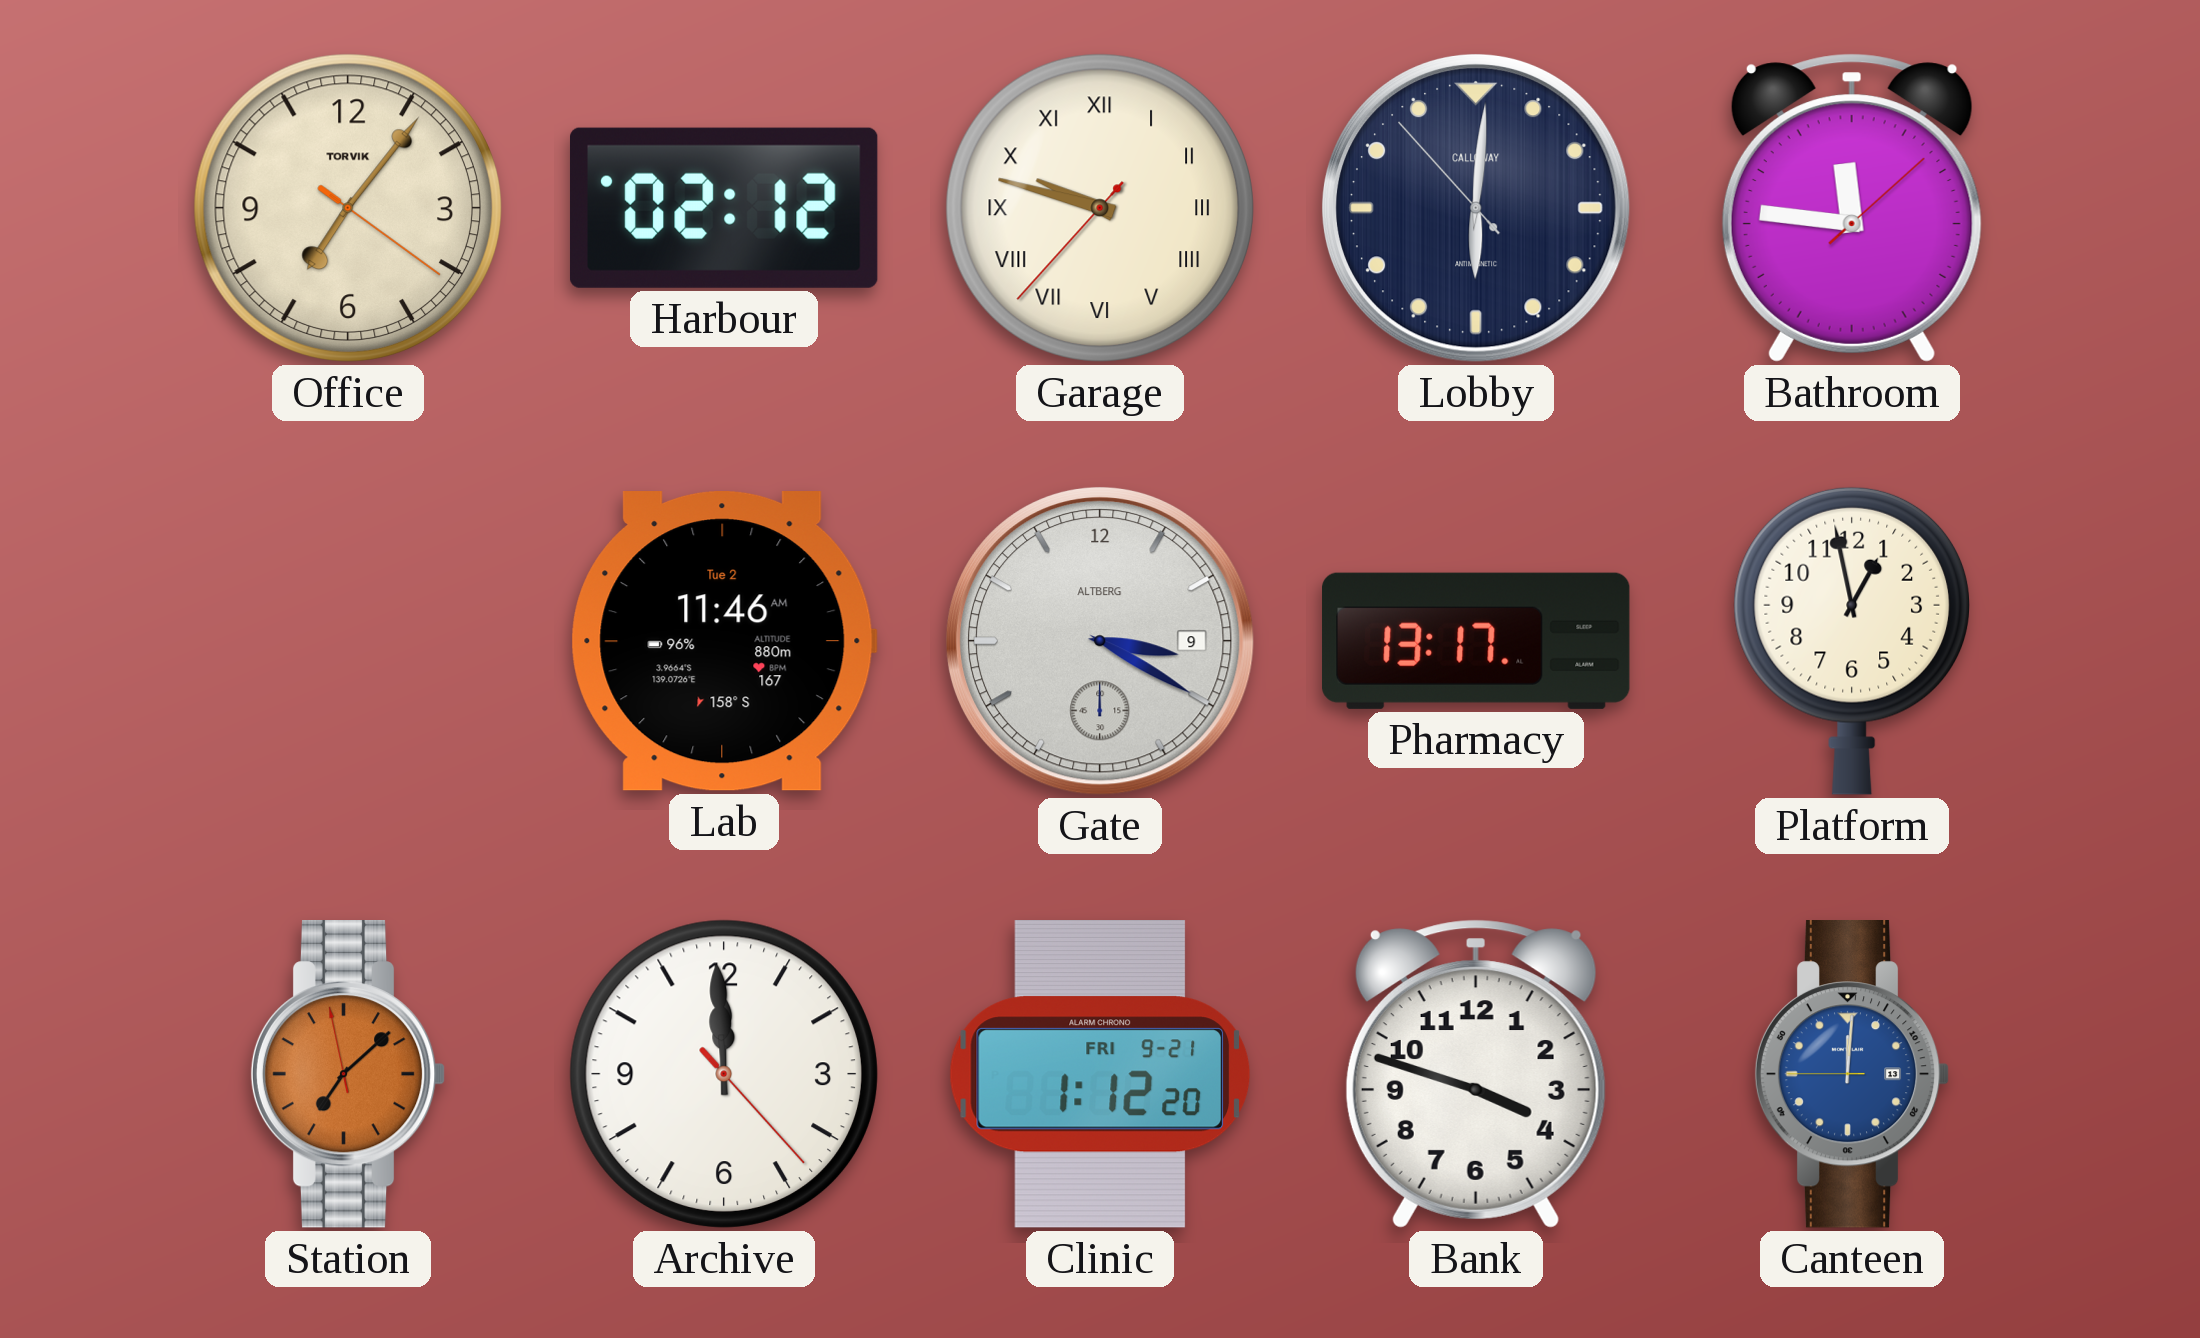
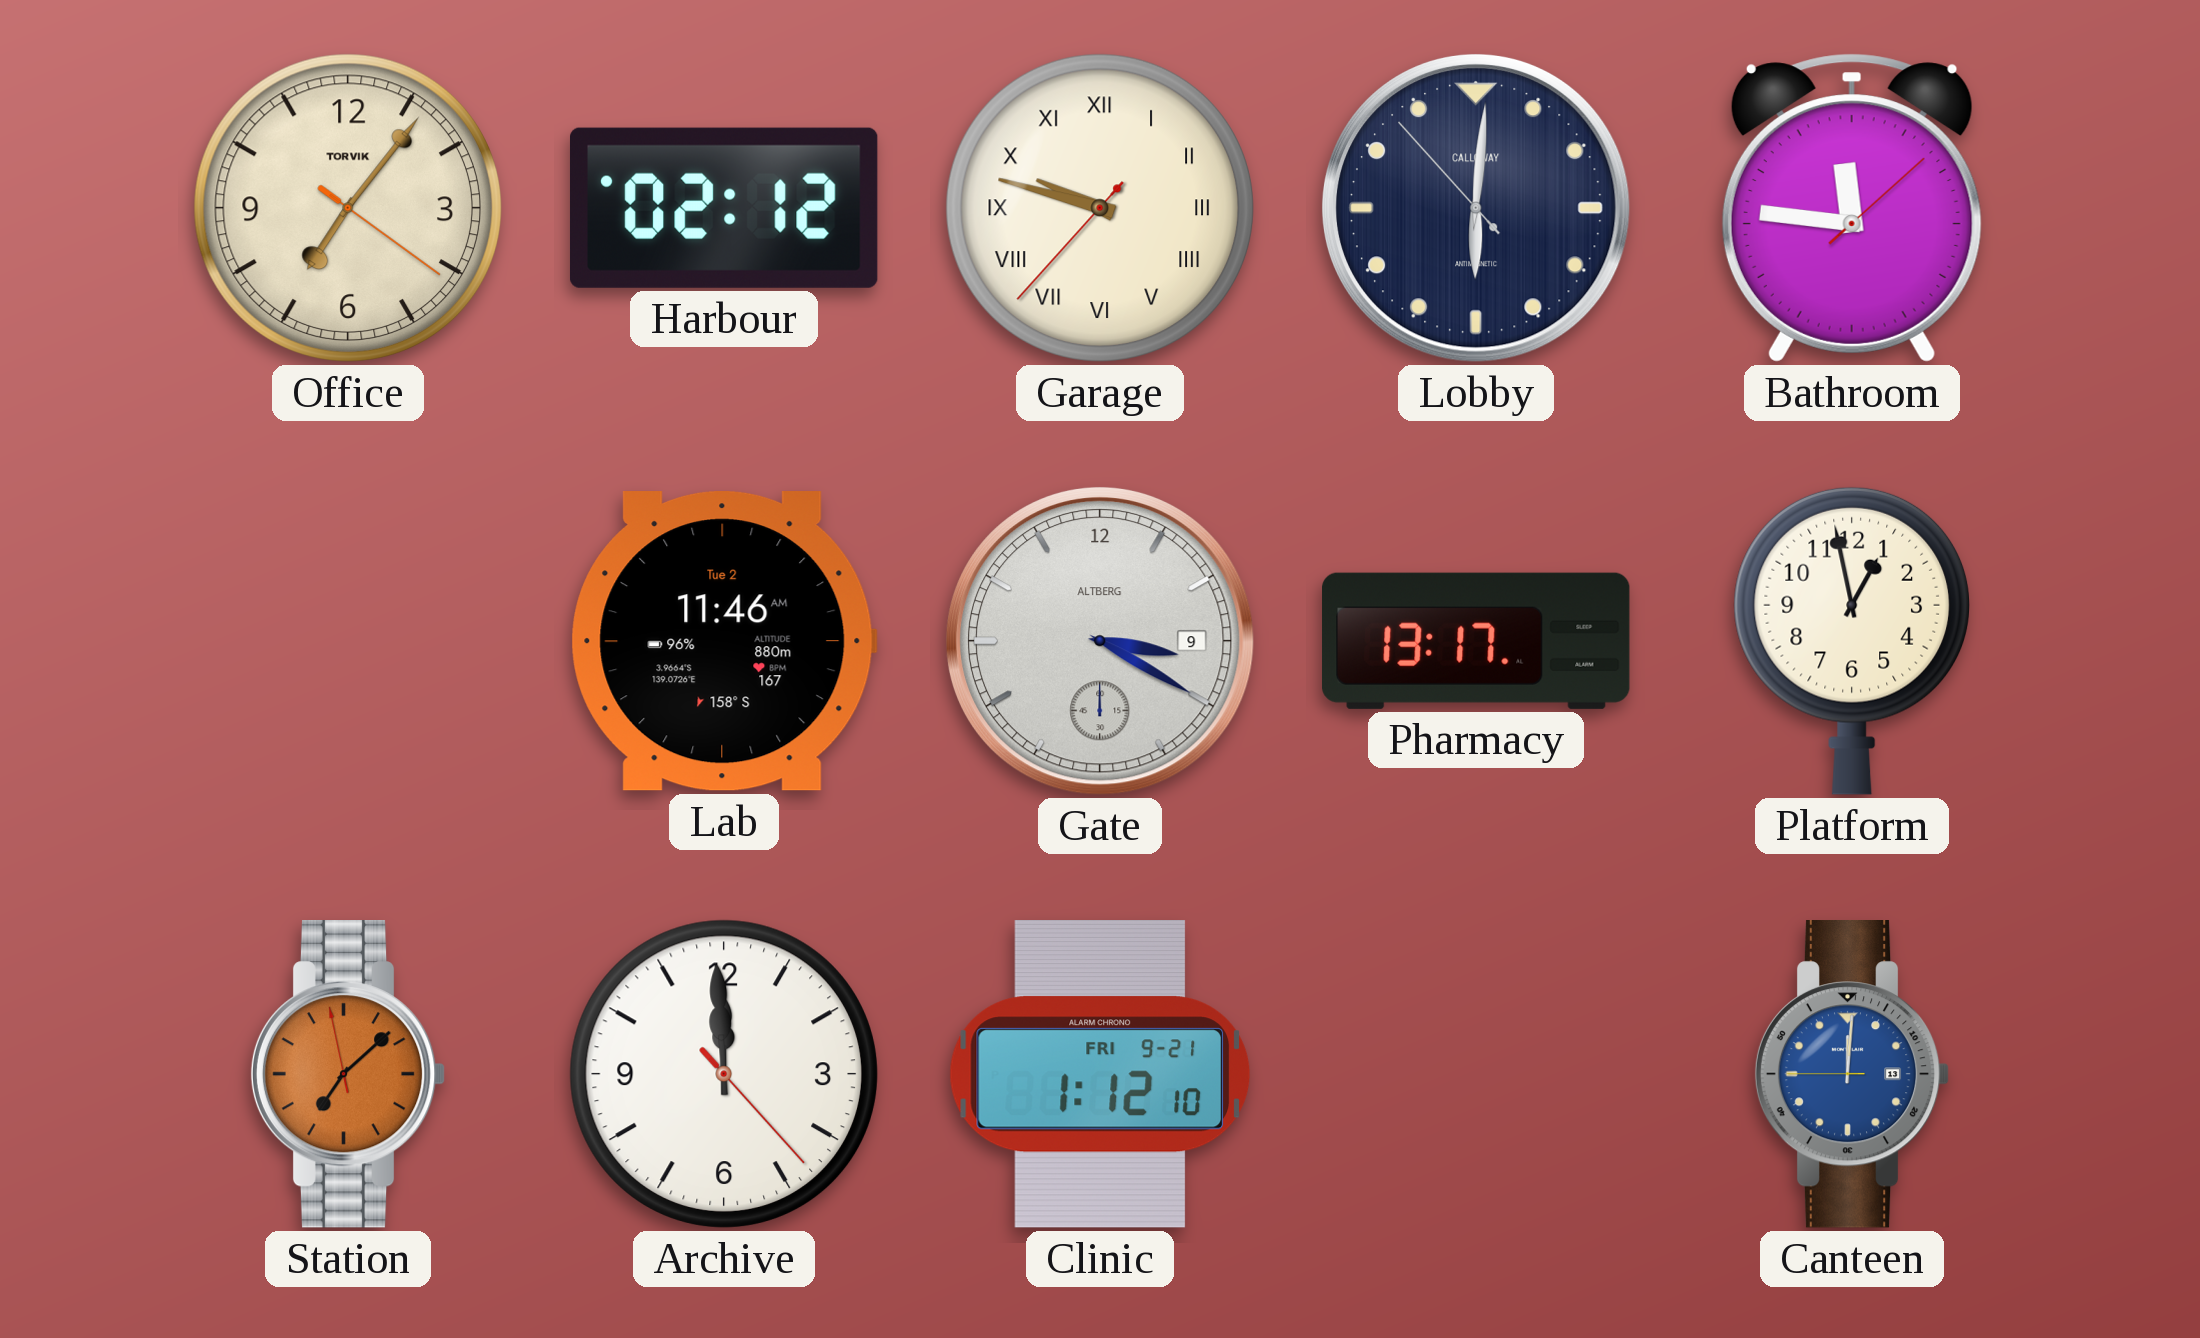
Clinic: 1:12:20 -> 1:12:10 (1099, 1075)
Bank: 3:48 -> none (1476, 1074)
